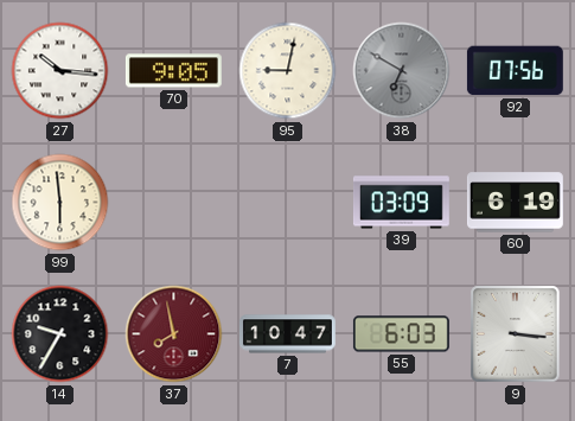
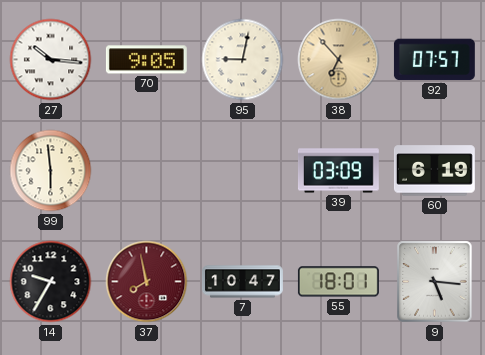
38: 6:50 -> 6:53 (339, 60)
38 dial: grey -> champagne (339, 60)
92: 07:56 -> 07:57 (434, 60)
55: 6:03 -> 18:01 (338, 282)
9: 3:16 -> 5:16 (435, 282)
